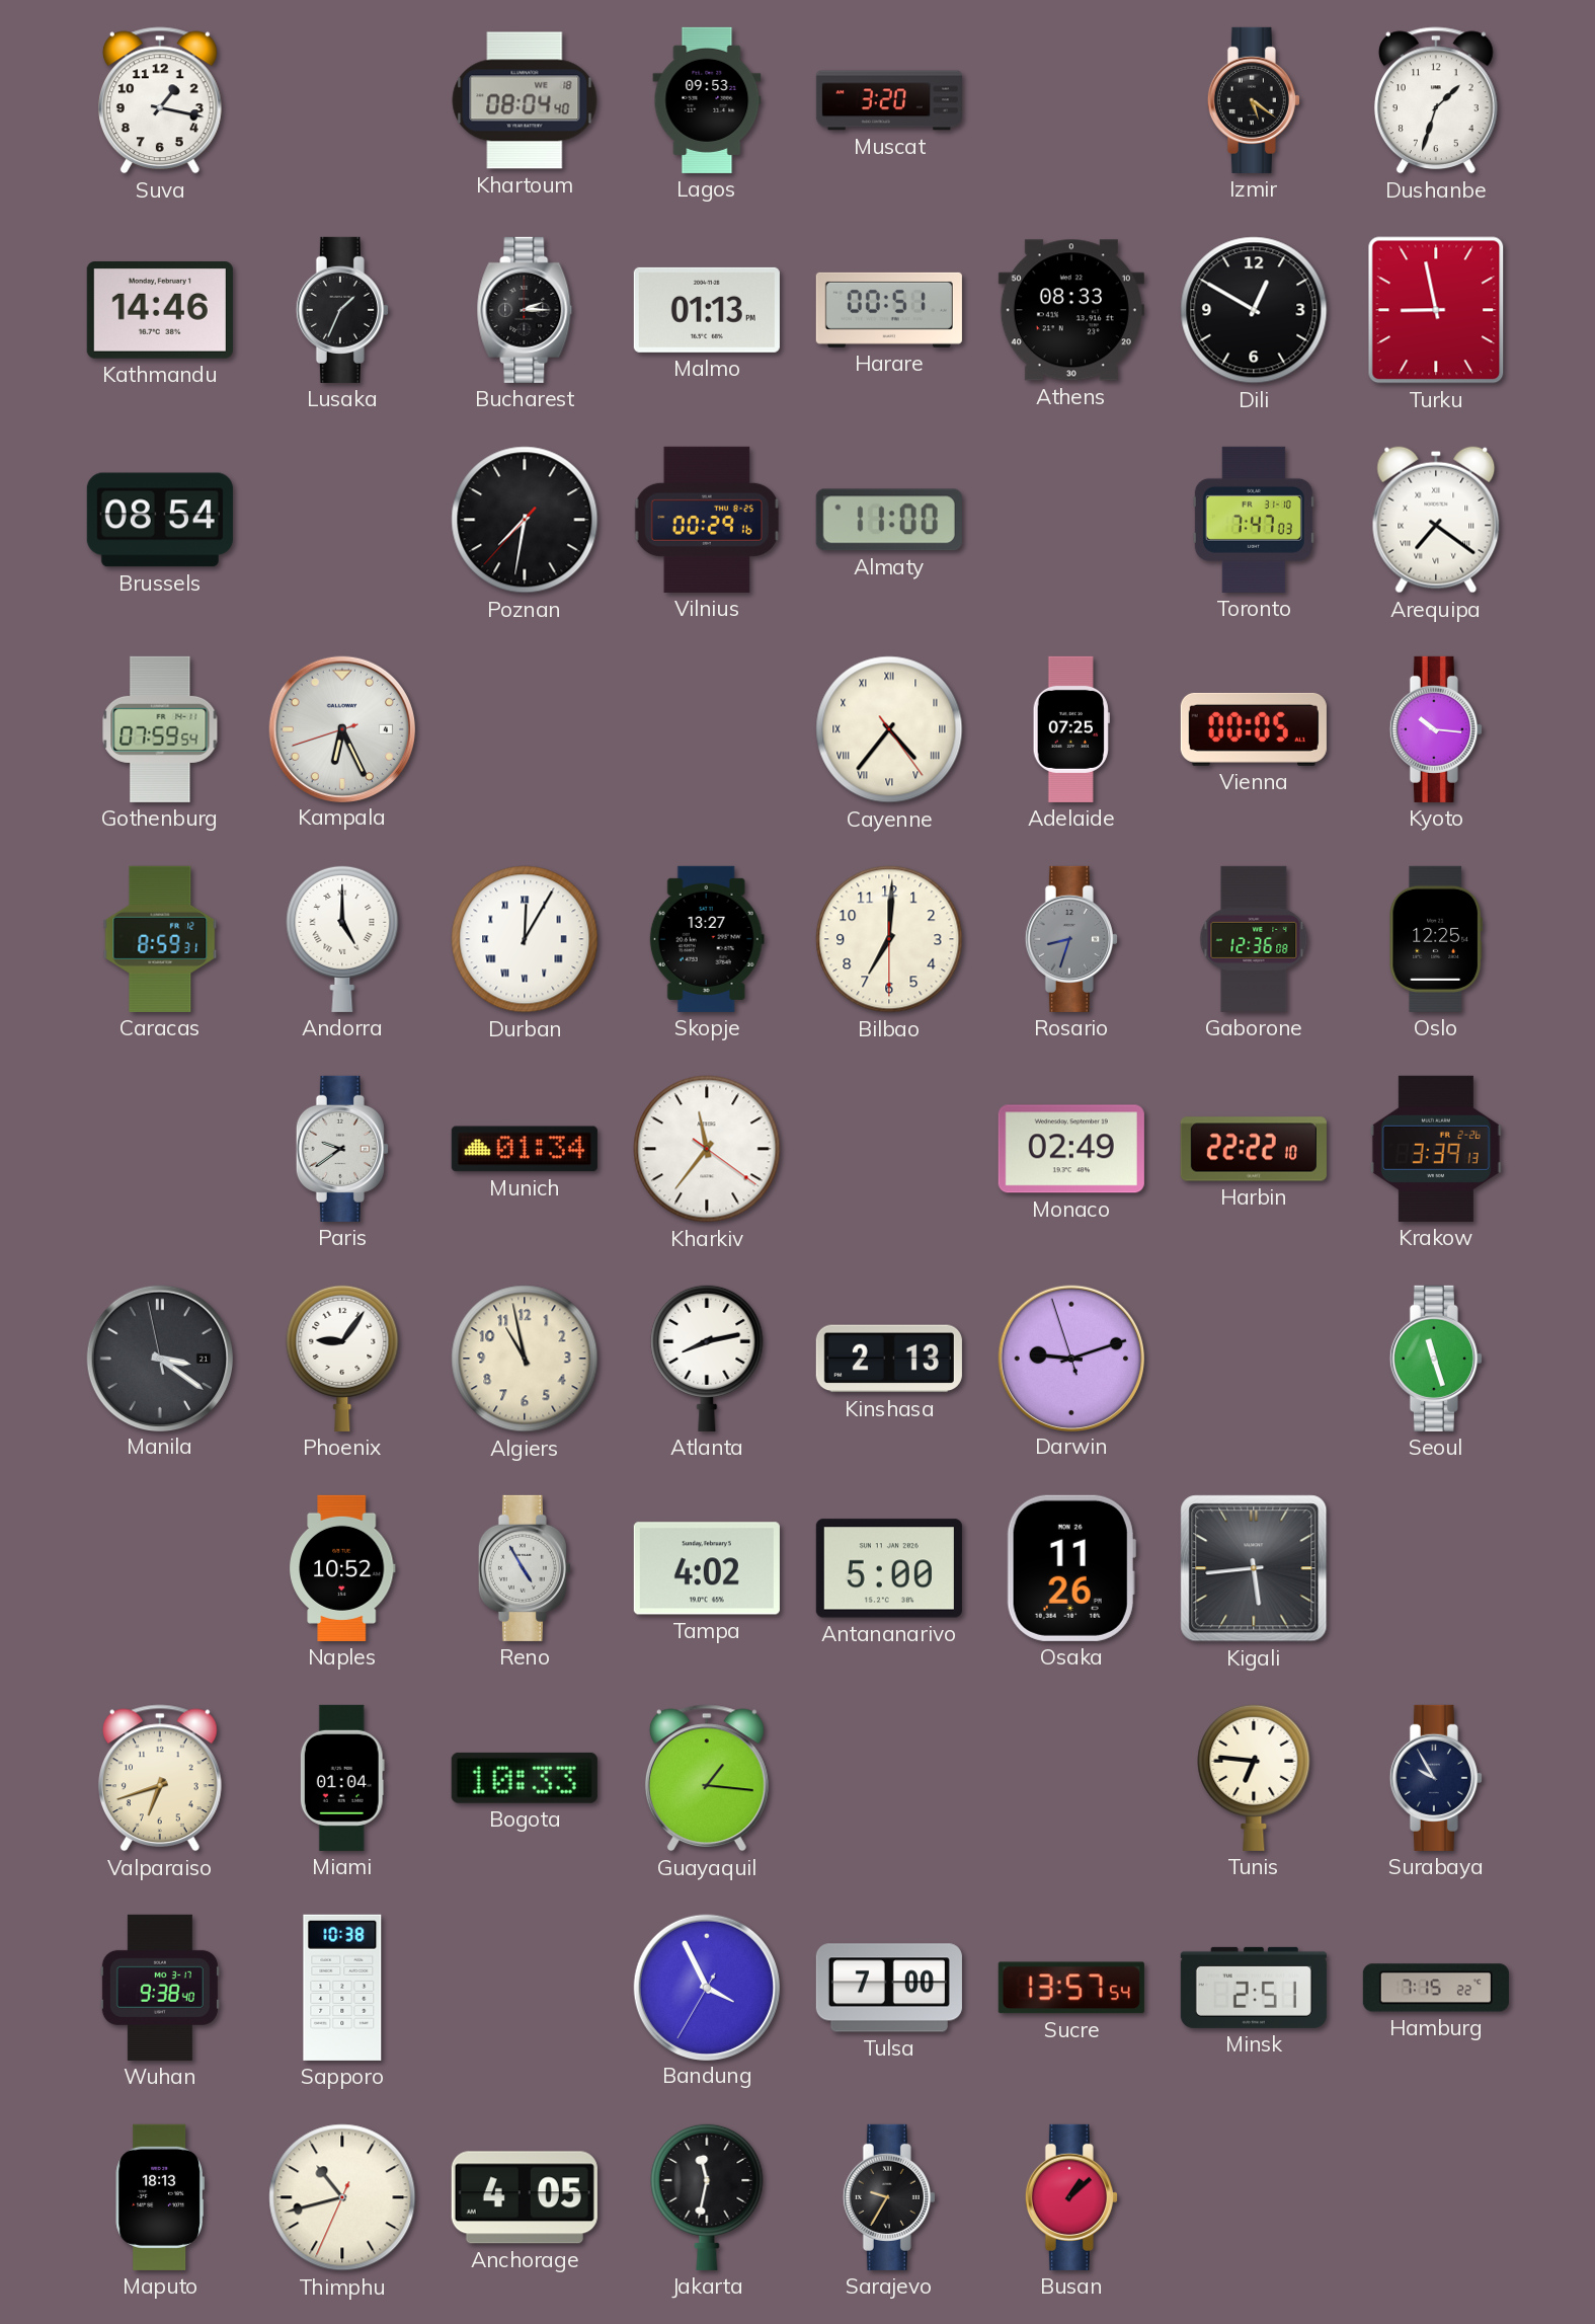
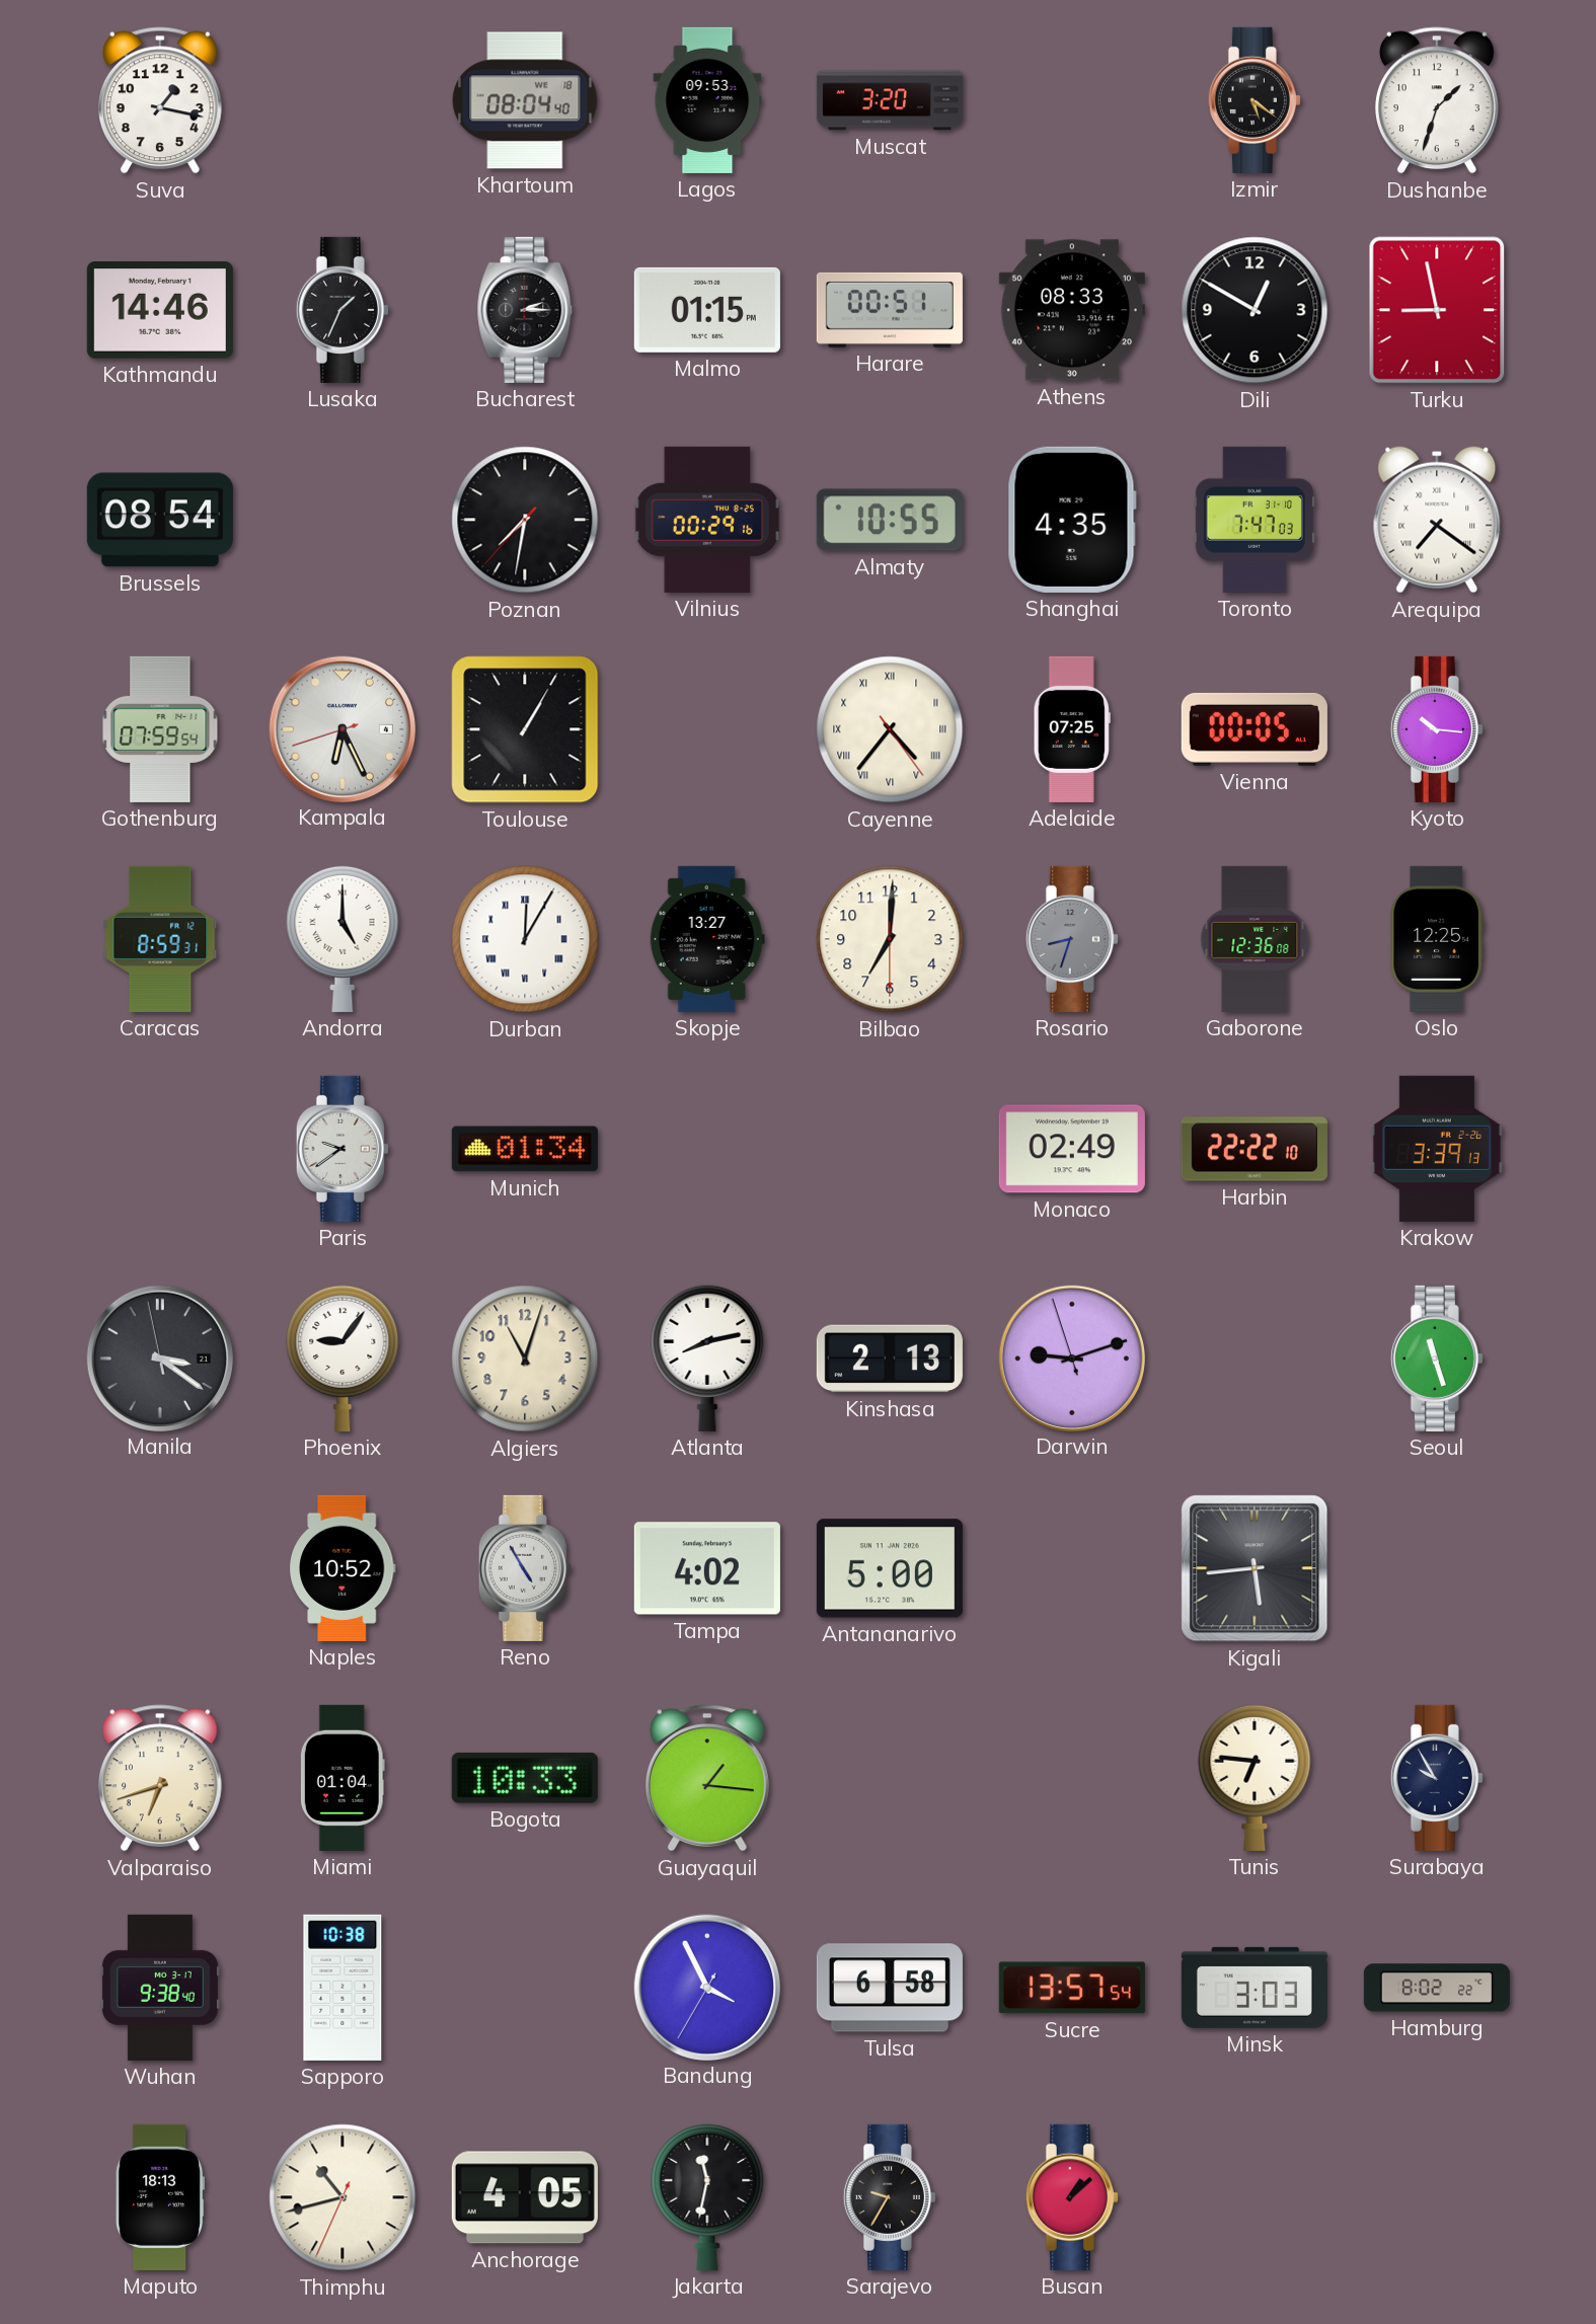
Malmo: 01:13 -> 01:15 (707, 310)
Almaty: 11:00 -> 10:55 (890, 520)
Shanghai: none -> 4:35 (1072, 520)
Toulouse: none -> 1:05 (525, 729)
Kharkiv: 11:36 -> none (707, 1149)
Algiers: 10:58 -> 11:03 (525, 1359)
Osaka: 11:26 -> none (1071, 1568)
Tulsa: 7:00 -> 6:58 (890, 1988)
Minsk: 2:51 -> 3:03 (1255, 1988)
Hamburg: 7:15 -> 8:02 (1437, 1988)
